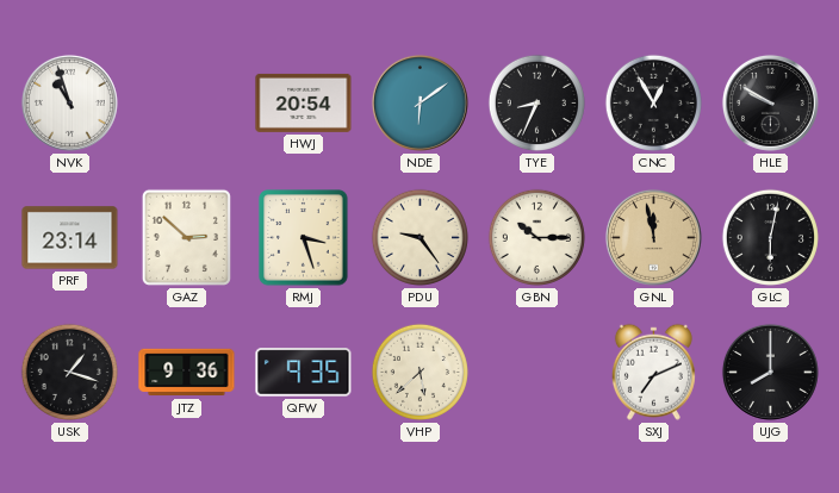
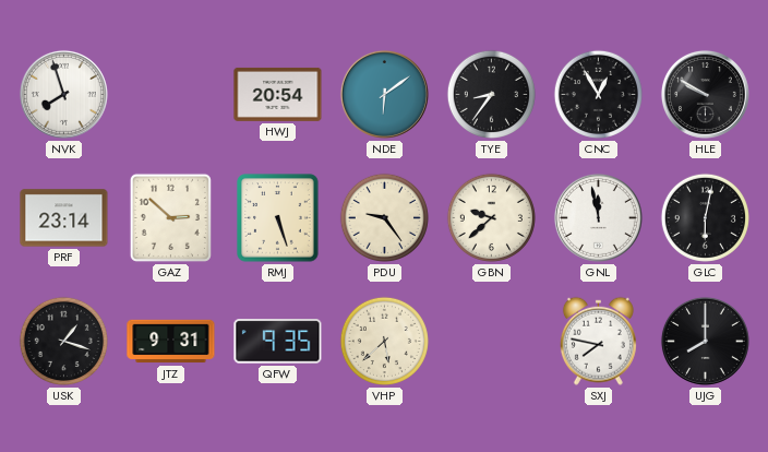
NVK: 10:57 -> 7:57 (63, 94)
TYE: 8:34 -> 8:36 (491, 94)
RMJ: 3:27 -> 5:27 (278, 218)
GBN: 10:15 -> 9:38 (491, 217)
GNL dial: champagne -> white (598, 217)
JTZ: 9:36 -> 9:31 (171, 342)
SXJ: 7:11 -> 7:47 (598, 341)
